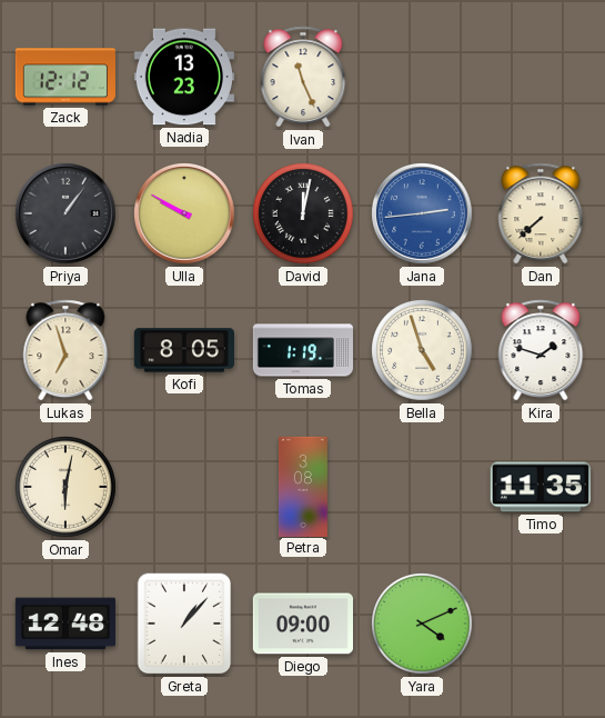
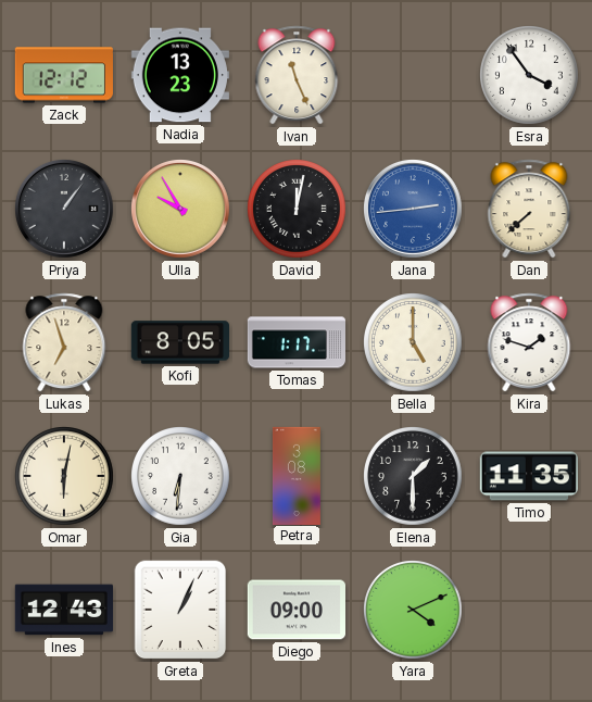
Esra: none -> 3:54 (530, 76)
Ulla: 9:50 -> 9:55 (181, 210)
Tomas: 1:19 -> 1:17 (295, 342)
Bella: 4:57 -> 5:00 (414, 343)
Gia: none -> 6:31 (181, 477)
Elena: none -> 1:30 (414, 477)
Ines: 12:48 -> 12:43 (63, 610)
Greta: 1:07 -> 1:04 (180, 610)
